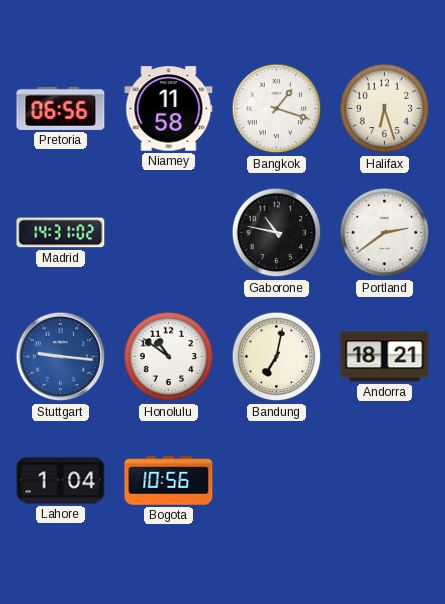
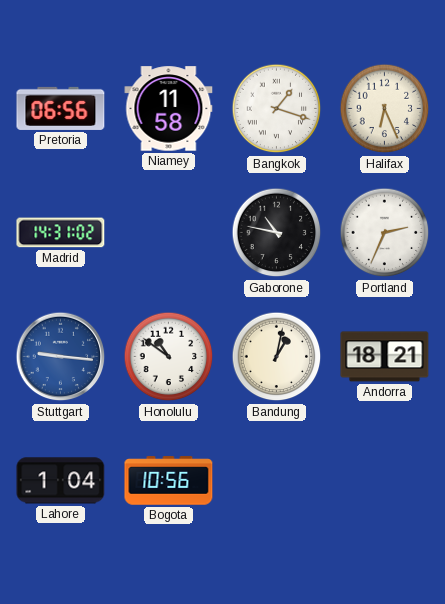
Halifax: 6:27 -> 6:26 (385, 109)
Portland: 2:39 -> 2:34 (385, 233)
Bandung: 7:02 -> 1:02 (277, 357)
